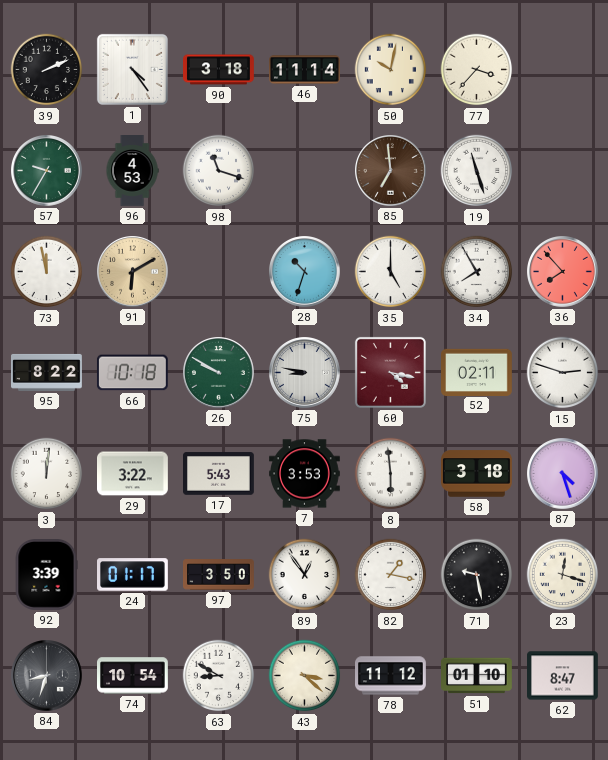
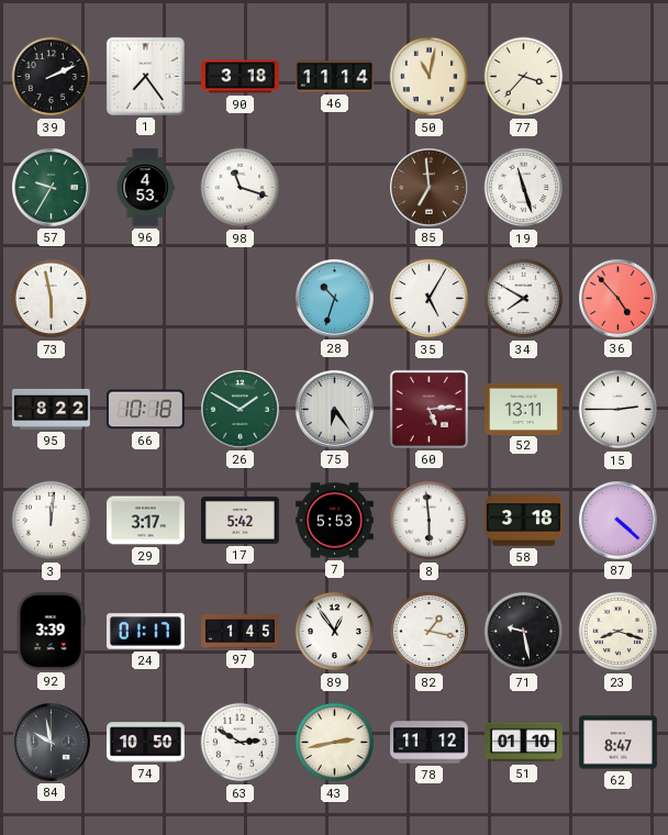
1: 4:24 -> 7:24 (145, 76)
50: 10:02 -> 11:02 (430, 77)
73: 11:58 -> 5:58 (52, 299)
91: 6:10 -> none (133, 272)
35: 5:00 -> 5:05 (430, 299)
34: 7:55 -> 7:50 (524, 299)
36: 7:53 -> 4:53 (619, 299)
26: 9:50 -> 1:50 (241, 410)
75: 8:47 -> 6:24 (335, 410)
60: 4:17 -> 5:14 (428, 409)
52: 02:11 -> 13:11 (524, 409)
15: 2:48 -> 2:45 (619, 410)
29: 3:22 -> 3:17 (146, 521)
17: 5:43 -> 5:42 (241, 521)
7: 3:53 -> 5:53 (335, 521)
87: 4:27 -> 4:22 (619, 521)
97: 3:50 -> 1:45 (241, 632)
23: 12:18 -> 8:18 (619, 632)
84: 8:33 -> 9:58 (52, 743)
74: 10:54 -> 10:50 (146, 743)
63: 8:50 -> 2:50 (241, 743)
43: 3:22 -> 2:43 (335, 743)
